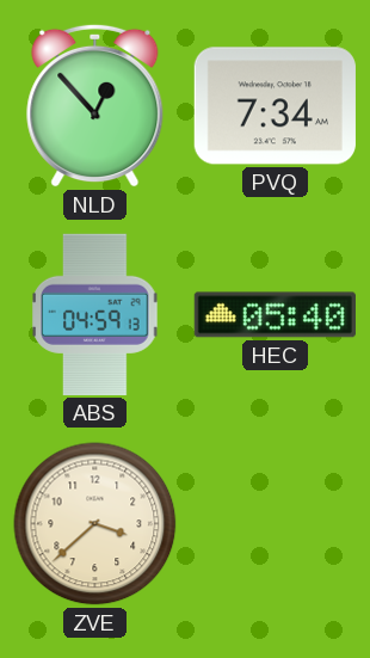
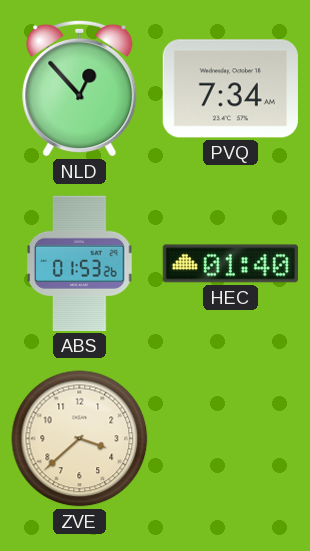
ABS: 04:59 -> 01:53 (80, 263)
HEC: 05:40 -> 01:40 (230, 264)
